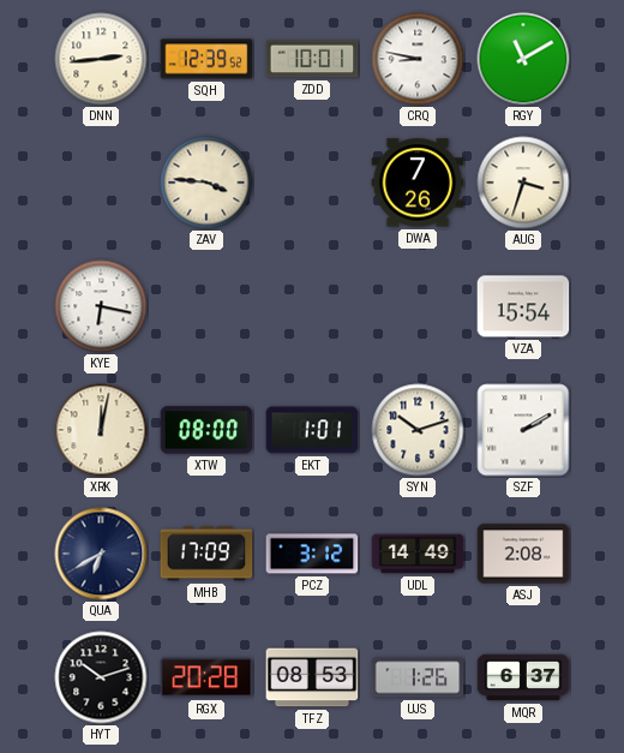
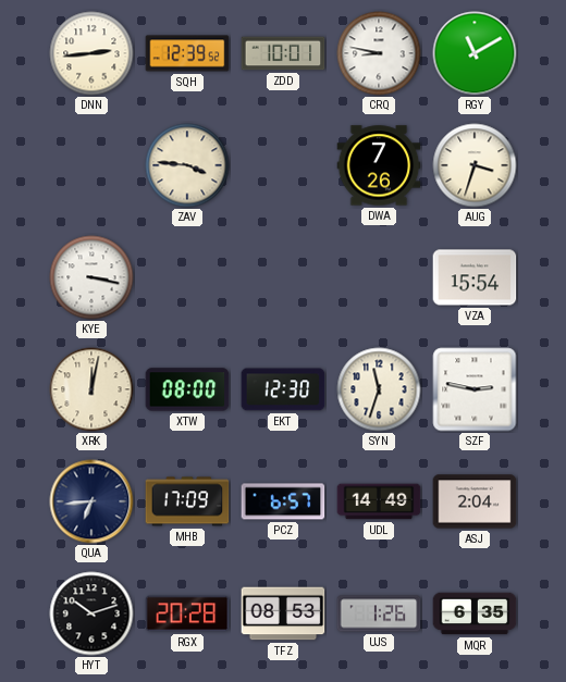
KYE: 6:17 -> 3:17 (91, 277)
EKT: 1:01 -> 12:30 (283, 389)
SYN: 10:12 -> 11:33 (379, 389)
SZF: 2:10 -> 2:47 (475, 389)
QUA: 6:40 -> 6:44 (91, 501)
PCZ: 3:12 -> 6:57 (283, 501)
ASJ: 2:08 -> 2:04 (475, 501)
MQR: 6:37 -> 6:35 (475, 613)
